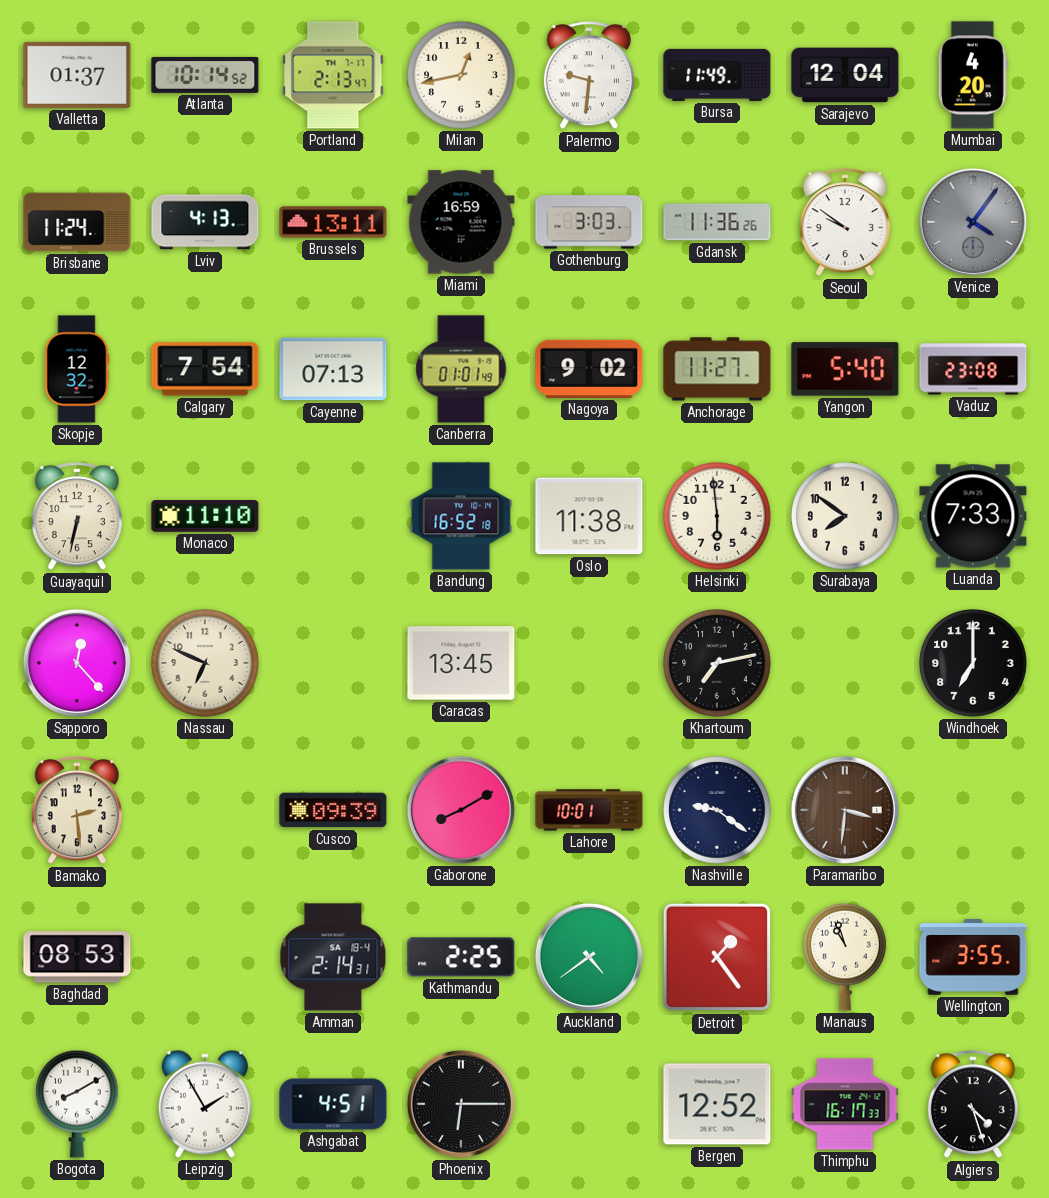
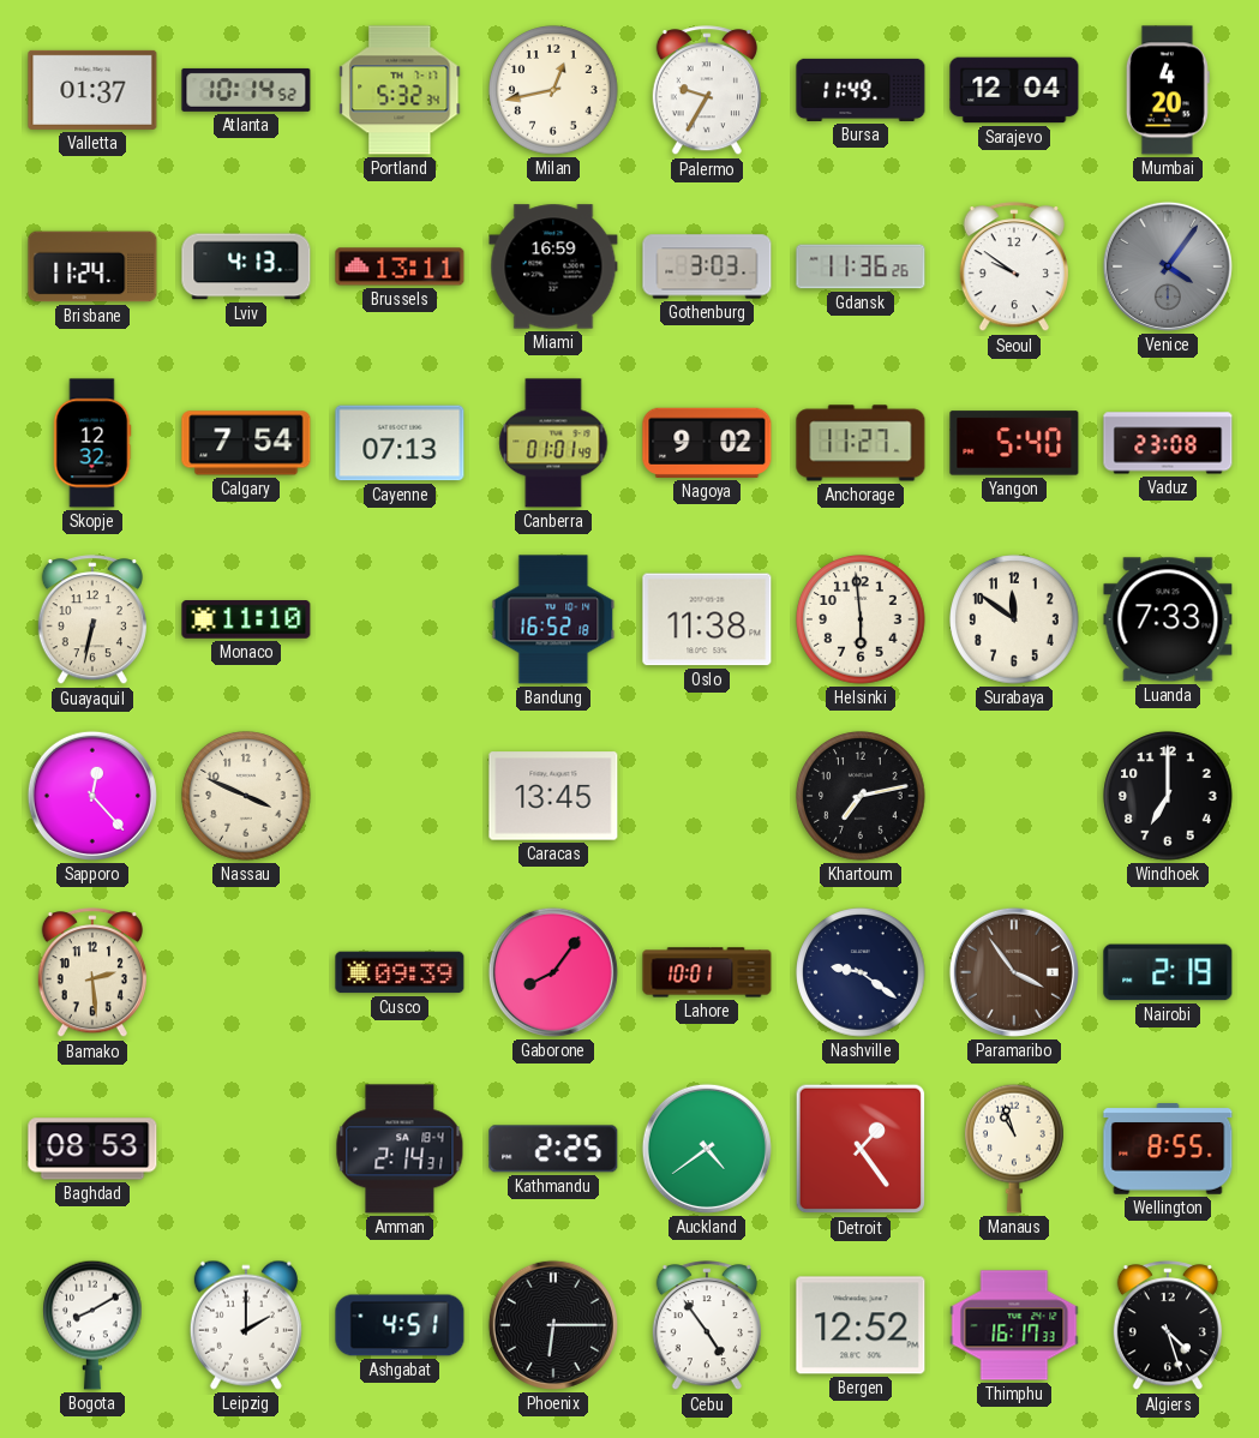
Portland: 2:13 -> 5:32 (400, 90)
Palermo: 9:31 -> 9:35 (707, 91)
Surabaya: 7:51 -> 11:51 (1014, 619)
Nassau: 6:49 -> 3:49 (246, 796)
Gaborone: 8:10 -> 8:06 (553, 972)
Paramaribo: 3:31 -> 3:54 (1014, 972)
Nairobi: none -> 2:19 (1168, 972)
Wellington: 3:55 -> 8:55 (1168, 1149)
Leipzig: 1:55 -> 2:00 (246, 1325)
Cebu: none -> 4:54 (707, 1326)
